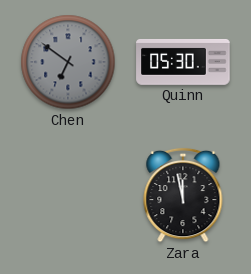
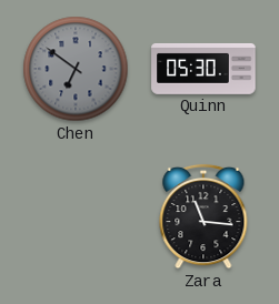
Zara: 11:58 -> 11:16 (203, 216)
